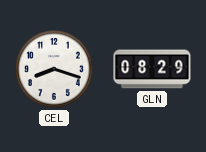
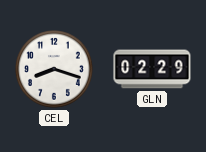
GLN: 08:29 -> 02:29 (152, 69)
